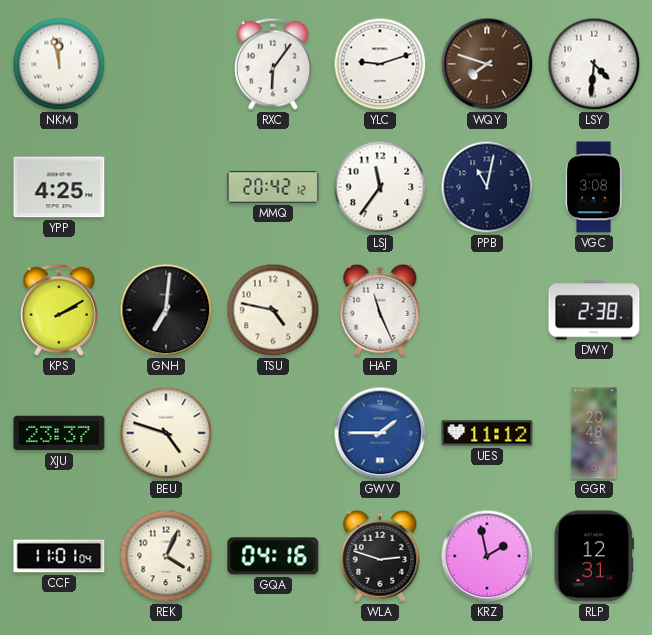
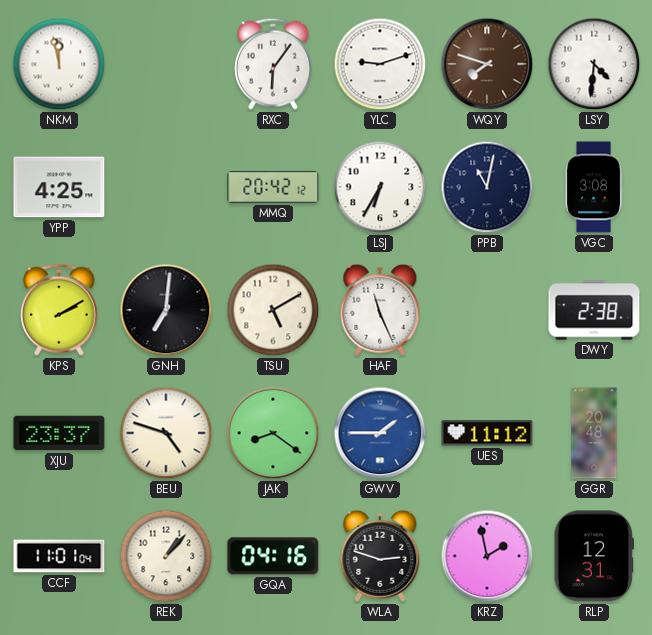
LSJ: 11:36 -> 6:35 (380, 187)
TSU: 4:47 -> 5:10 (273, 310)
JAK: none -> 8:21 (273, 433)
REK: 4:04 -> 1:07 (166, 556)
